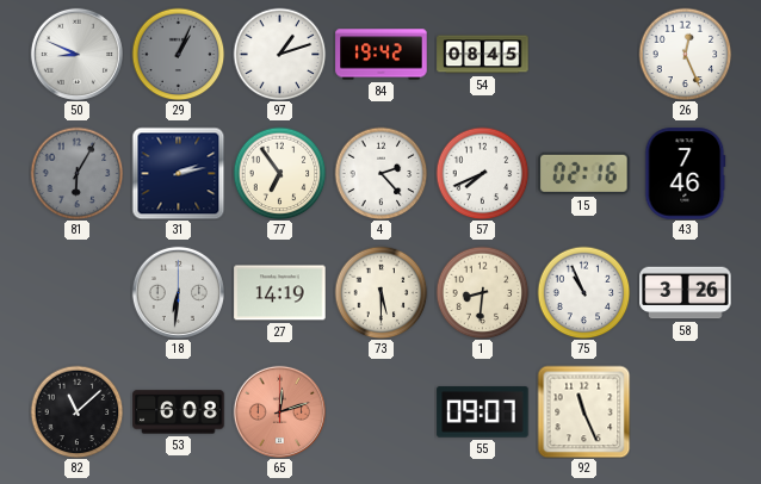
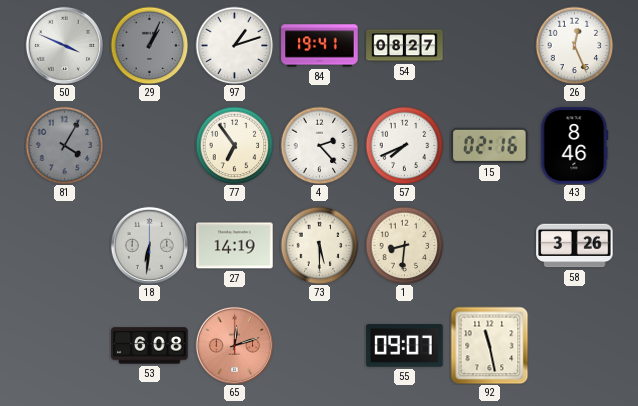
50: 8:49 -> 3:49 (64, 45)
84: 19:42 -> 19:41 (320, 46)
54: 08:45 -> 08:27 (405, 46)
81: 6:05 -> 4:05 (64, 145)
31: 2:13 -> none (178, 173)
43: 7:46 -> 8:46 (575, 146)
75: 10:56 -> none (583, 292)
82: 11:08 -> none (76, 411)
92: 11:26 -> 11:28 (489, 345)
